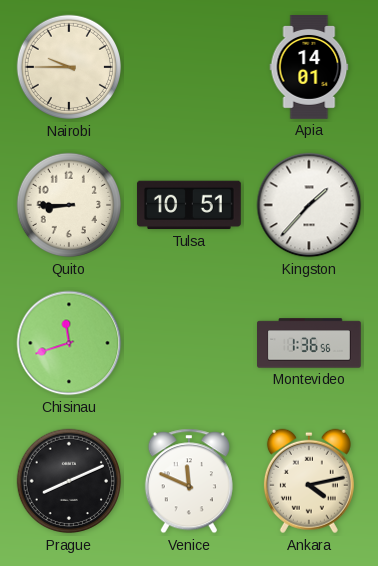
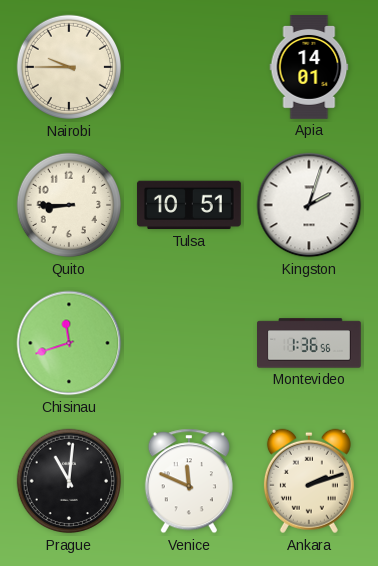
Kingston: 1:37 -> 2:03 (309, 205)
Prague: 8:11 -> 11:01 (69, 481)
Ankara: 4:13 -> 2:12 (309, 481)
